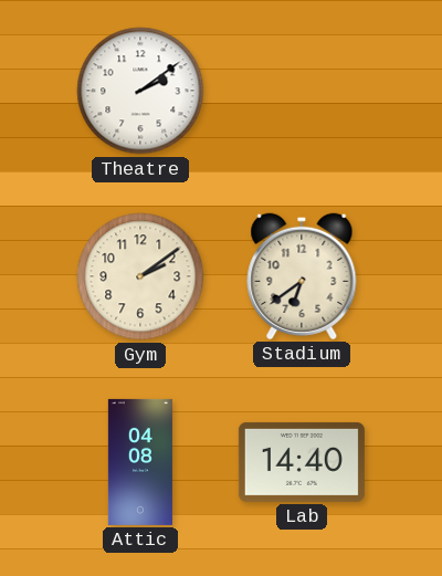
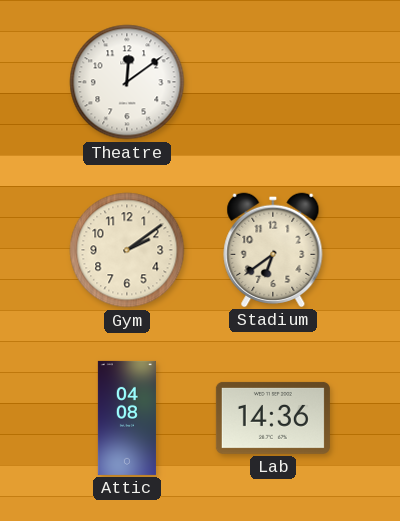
Theatre: 2:09 -> 12:09 (127, 82)
Lab: 14:40 -> 14:36 (273, 418)
